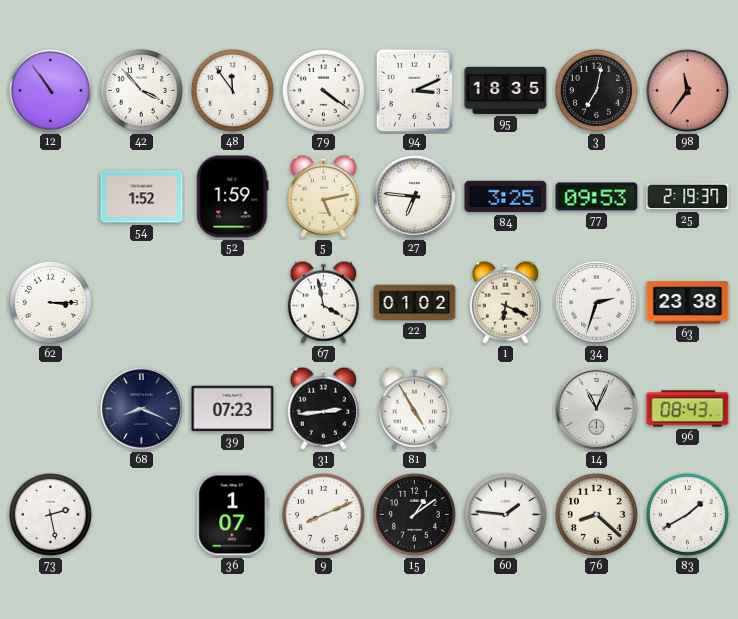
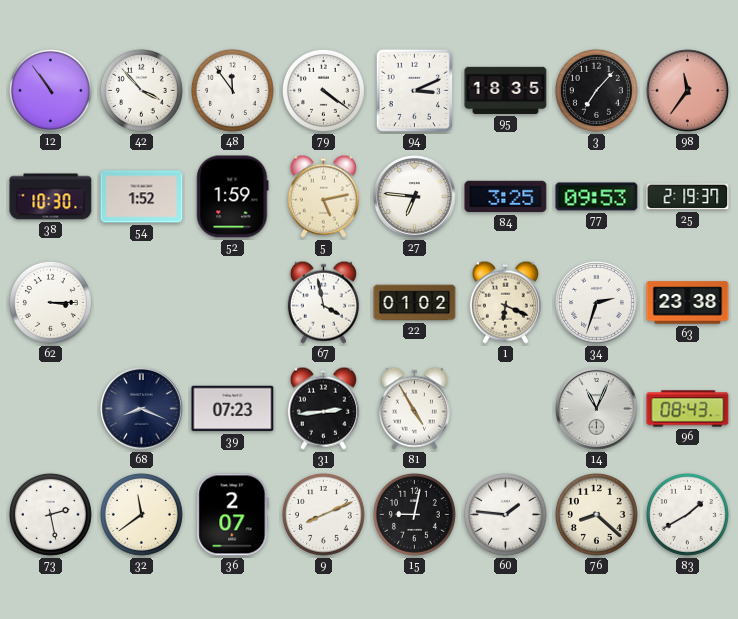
3: 7:02 -> 7:07 (596, 90)
38: none -> 10:30 (51, 197)
32: none -> 11:39 (141, 514)
36: 1:07 -> 2:07 (233, 515)
15: 1:09 -> 9:02 (414, 514)
